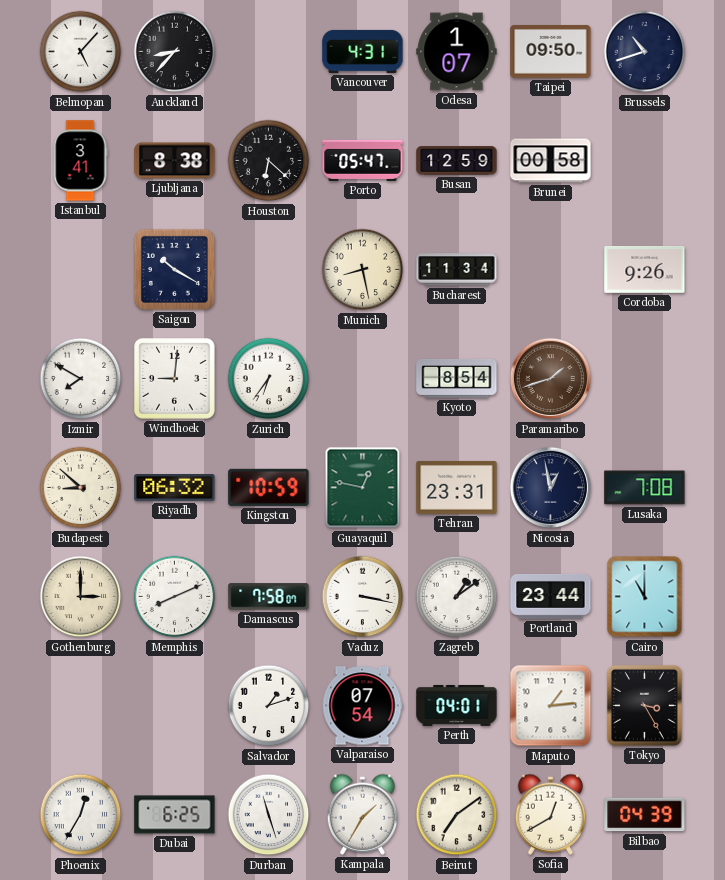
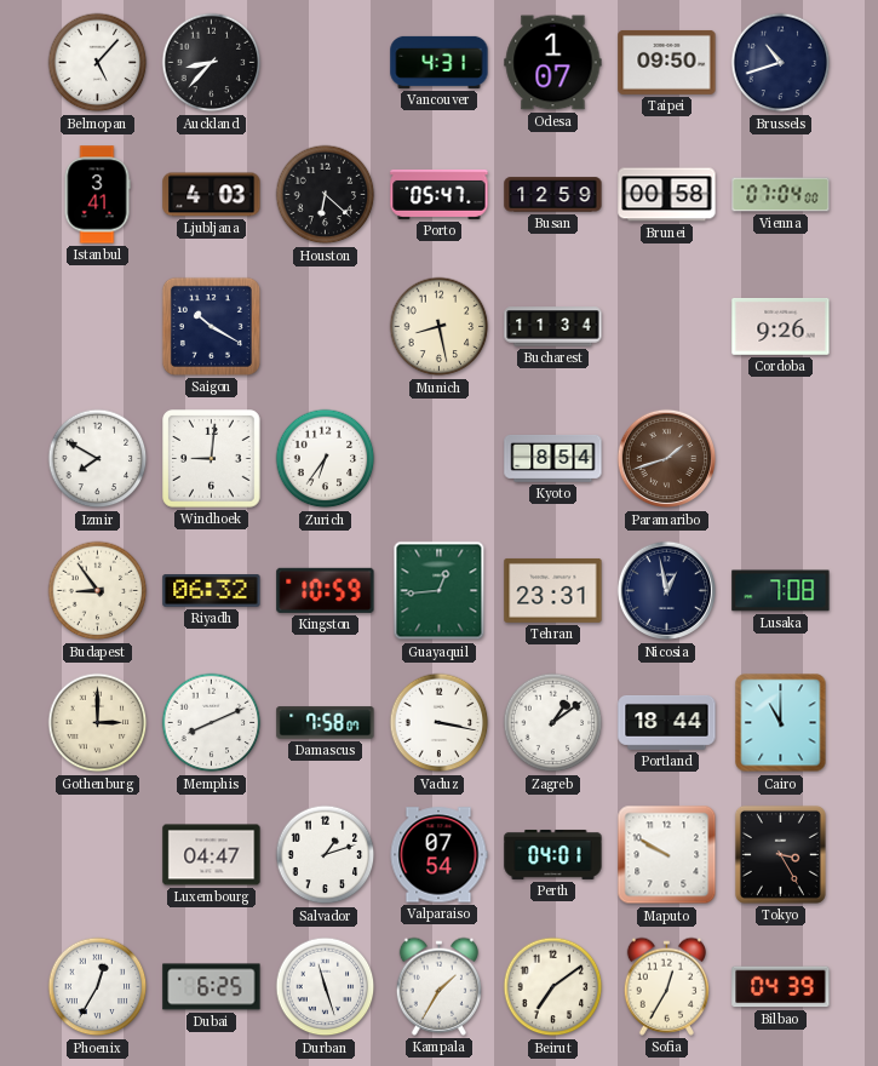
Ljubljana: 8:38 -> 4:03 (212, 195)
Vienna: none -> 07:04 (781, 195)
Budapest: 8:52 -> 8:54 (98, 591)
Guayaquil: 12:47 -> 12:44 (440, 591)
Portland: 23:44 -> 18:44 (667, 722)
Luxembourg: none -> 04:47 (212, 855)
Maputo: 1:14 -> 9:50 (667, 855)
Sofia: 12:40 -> 12:35 (666, 986)
